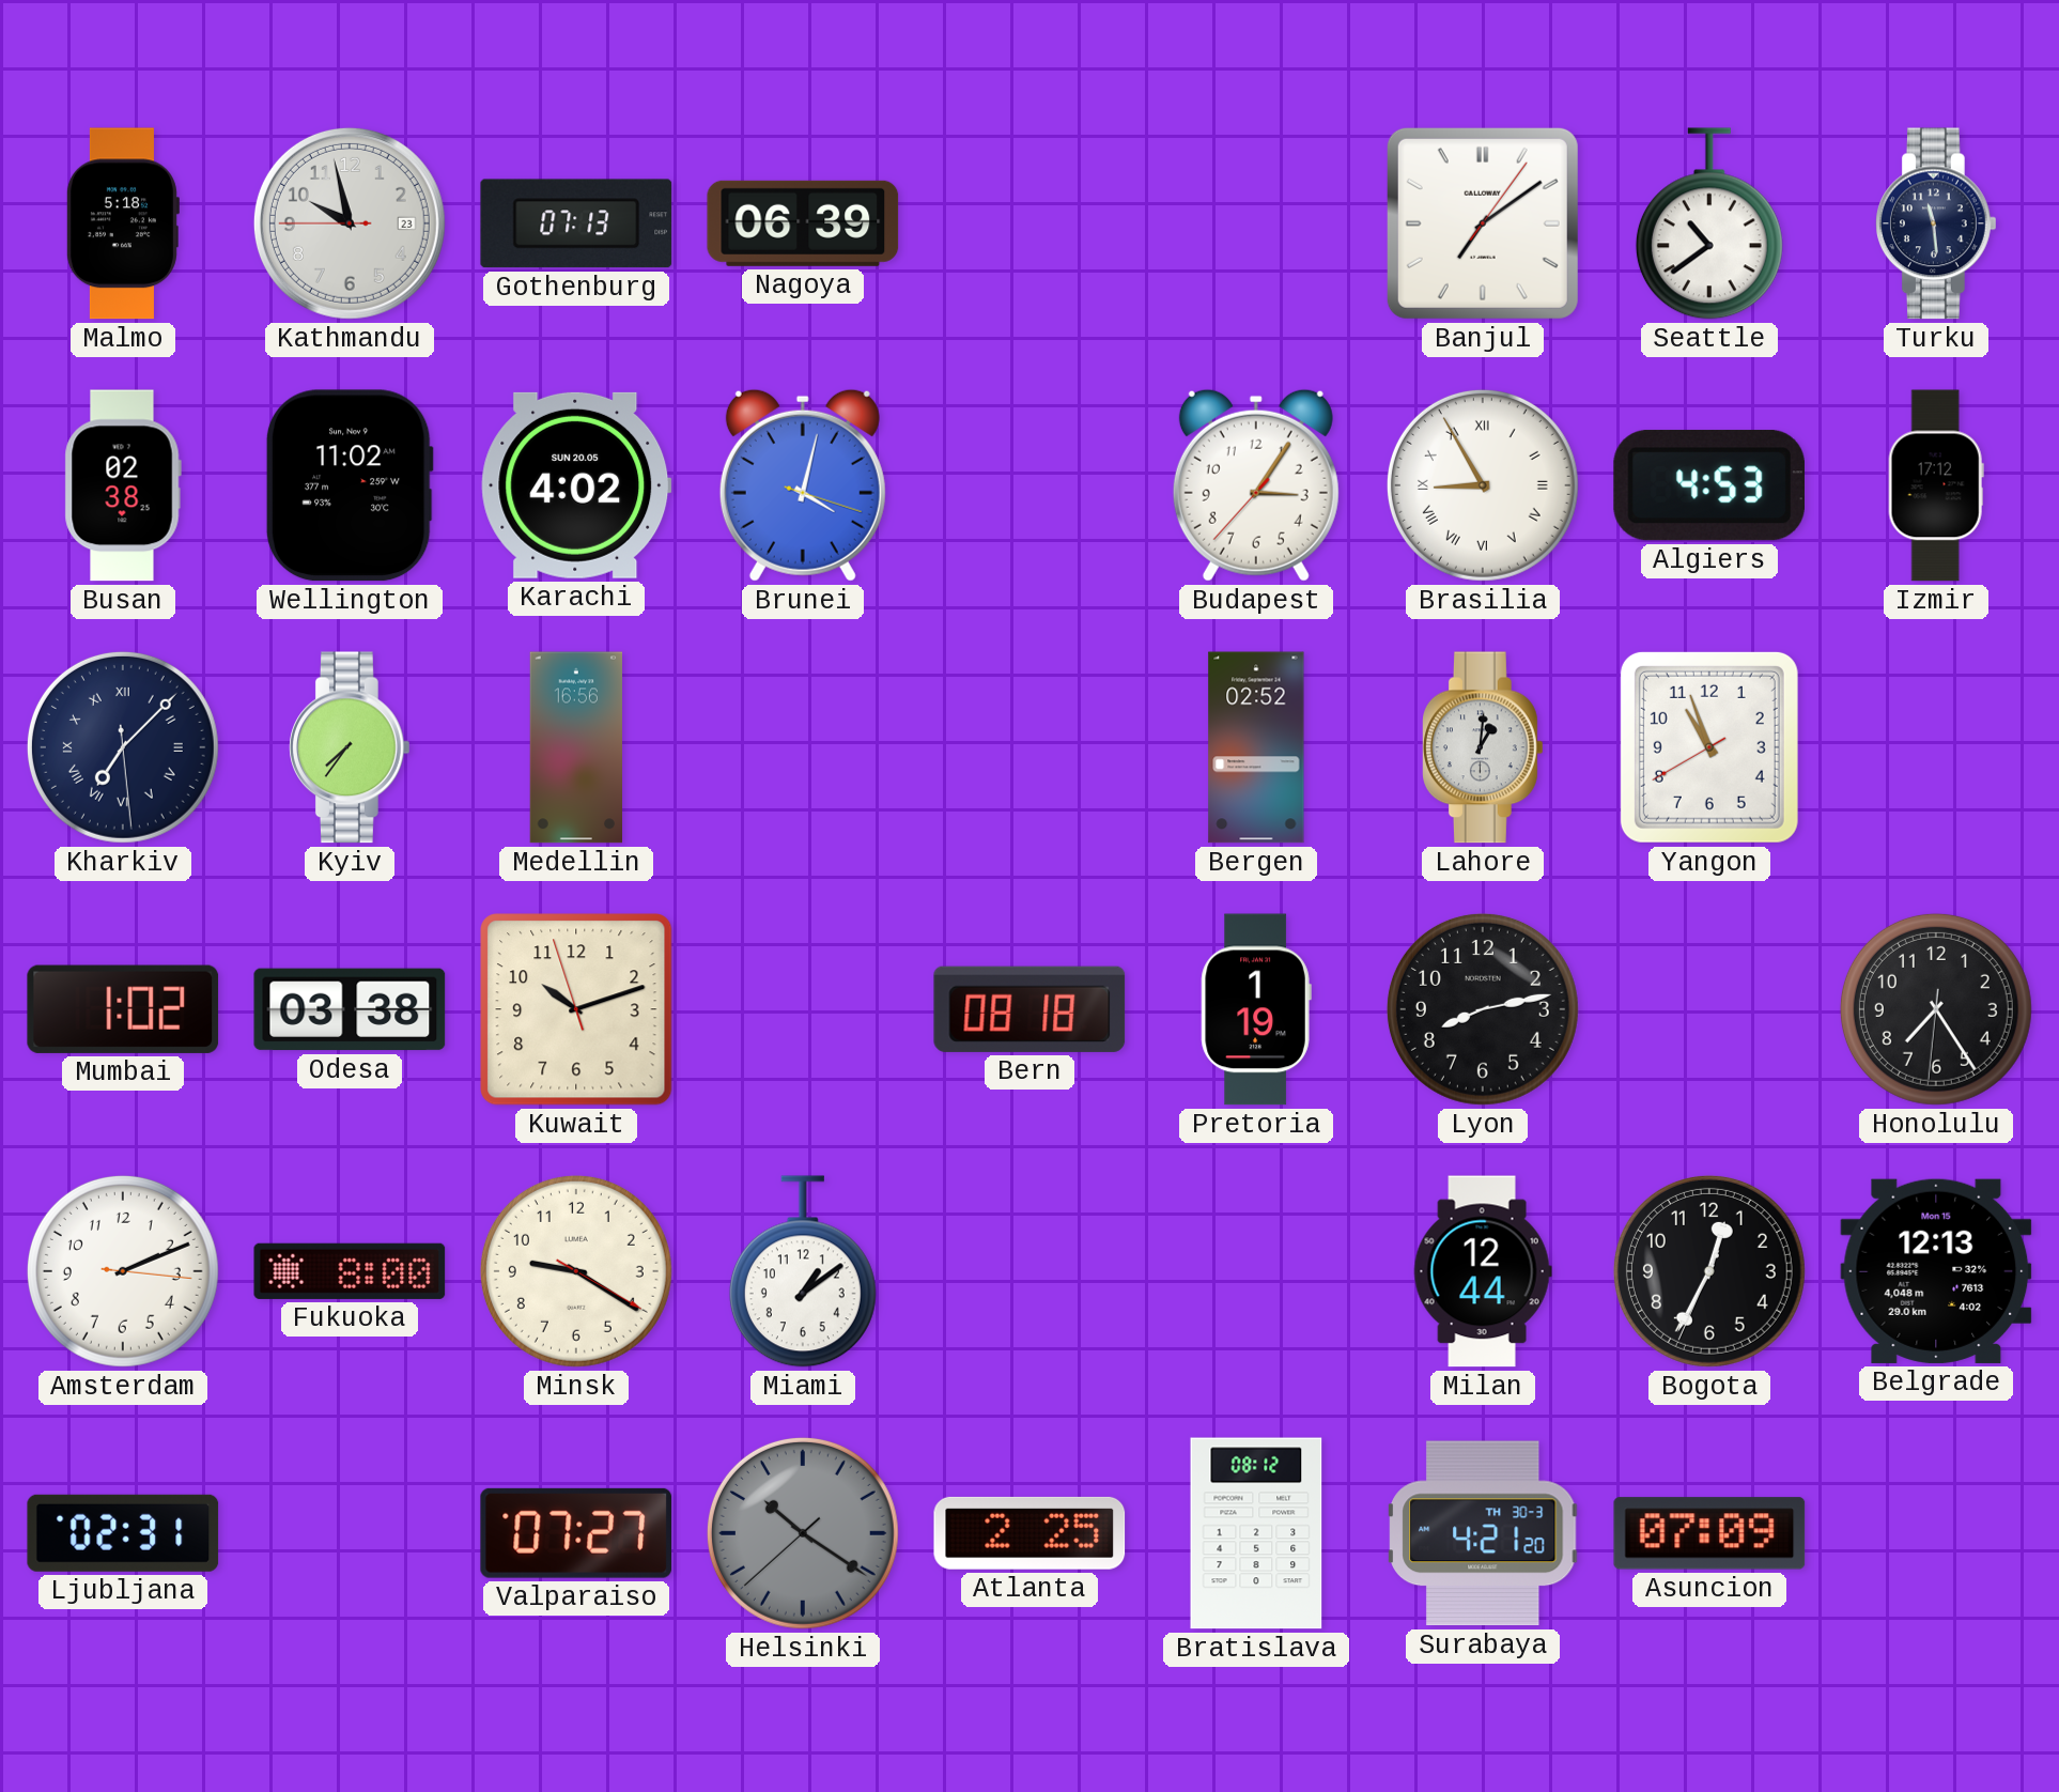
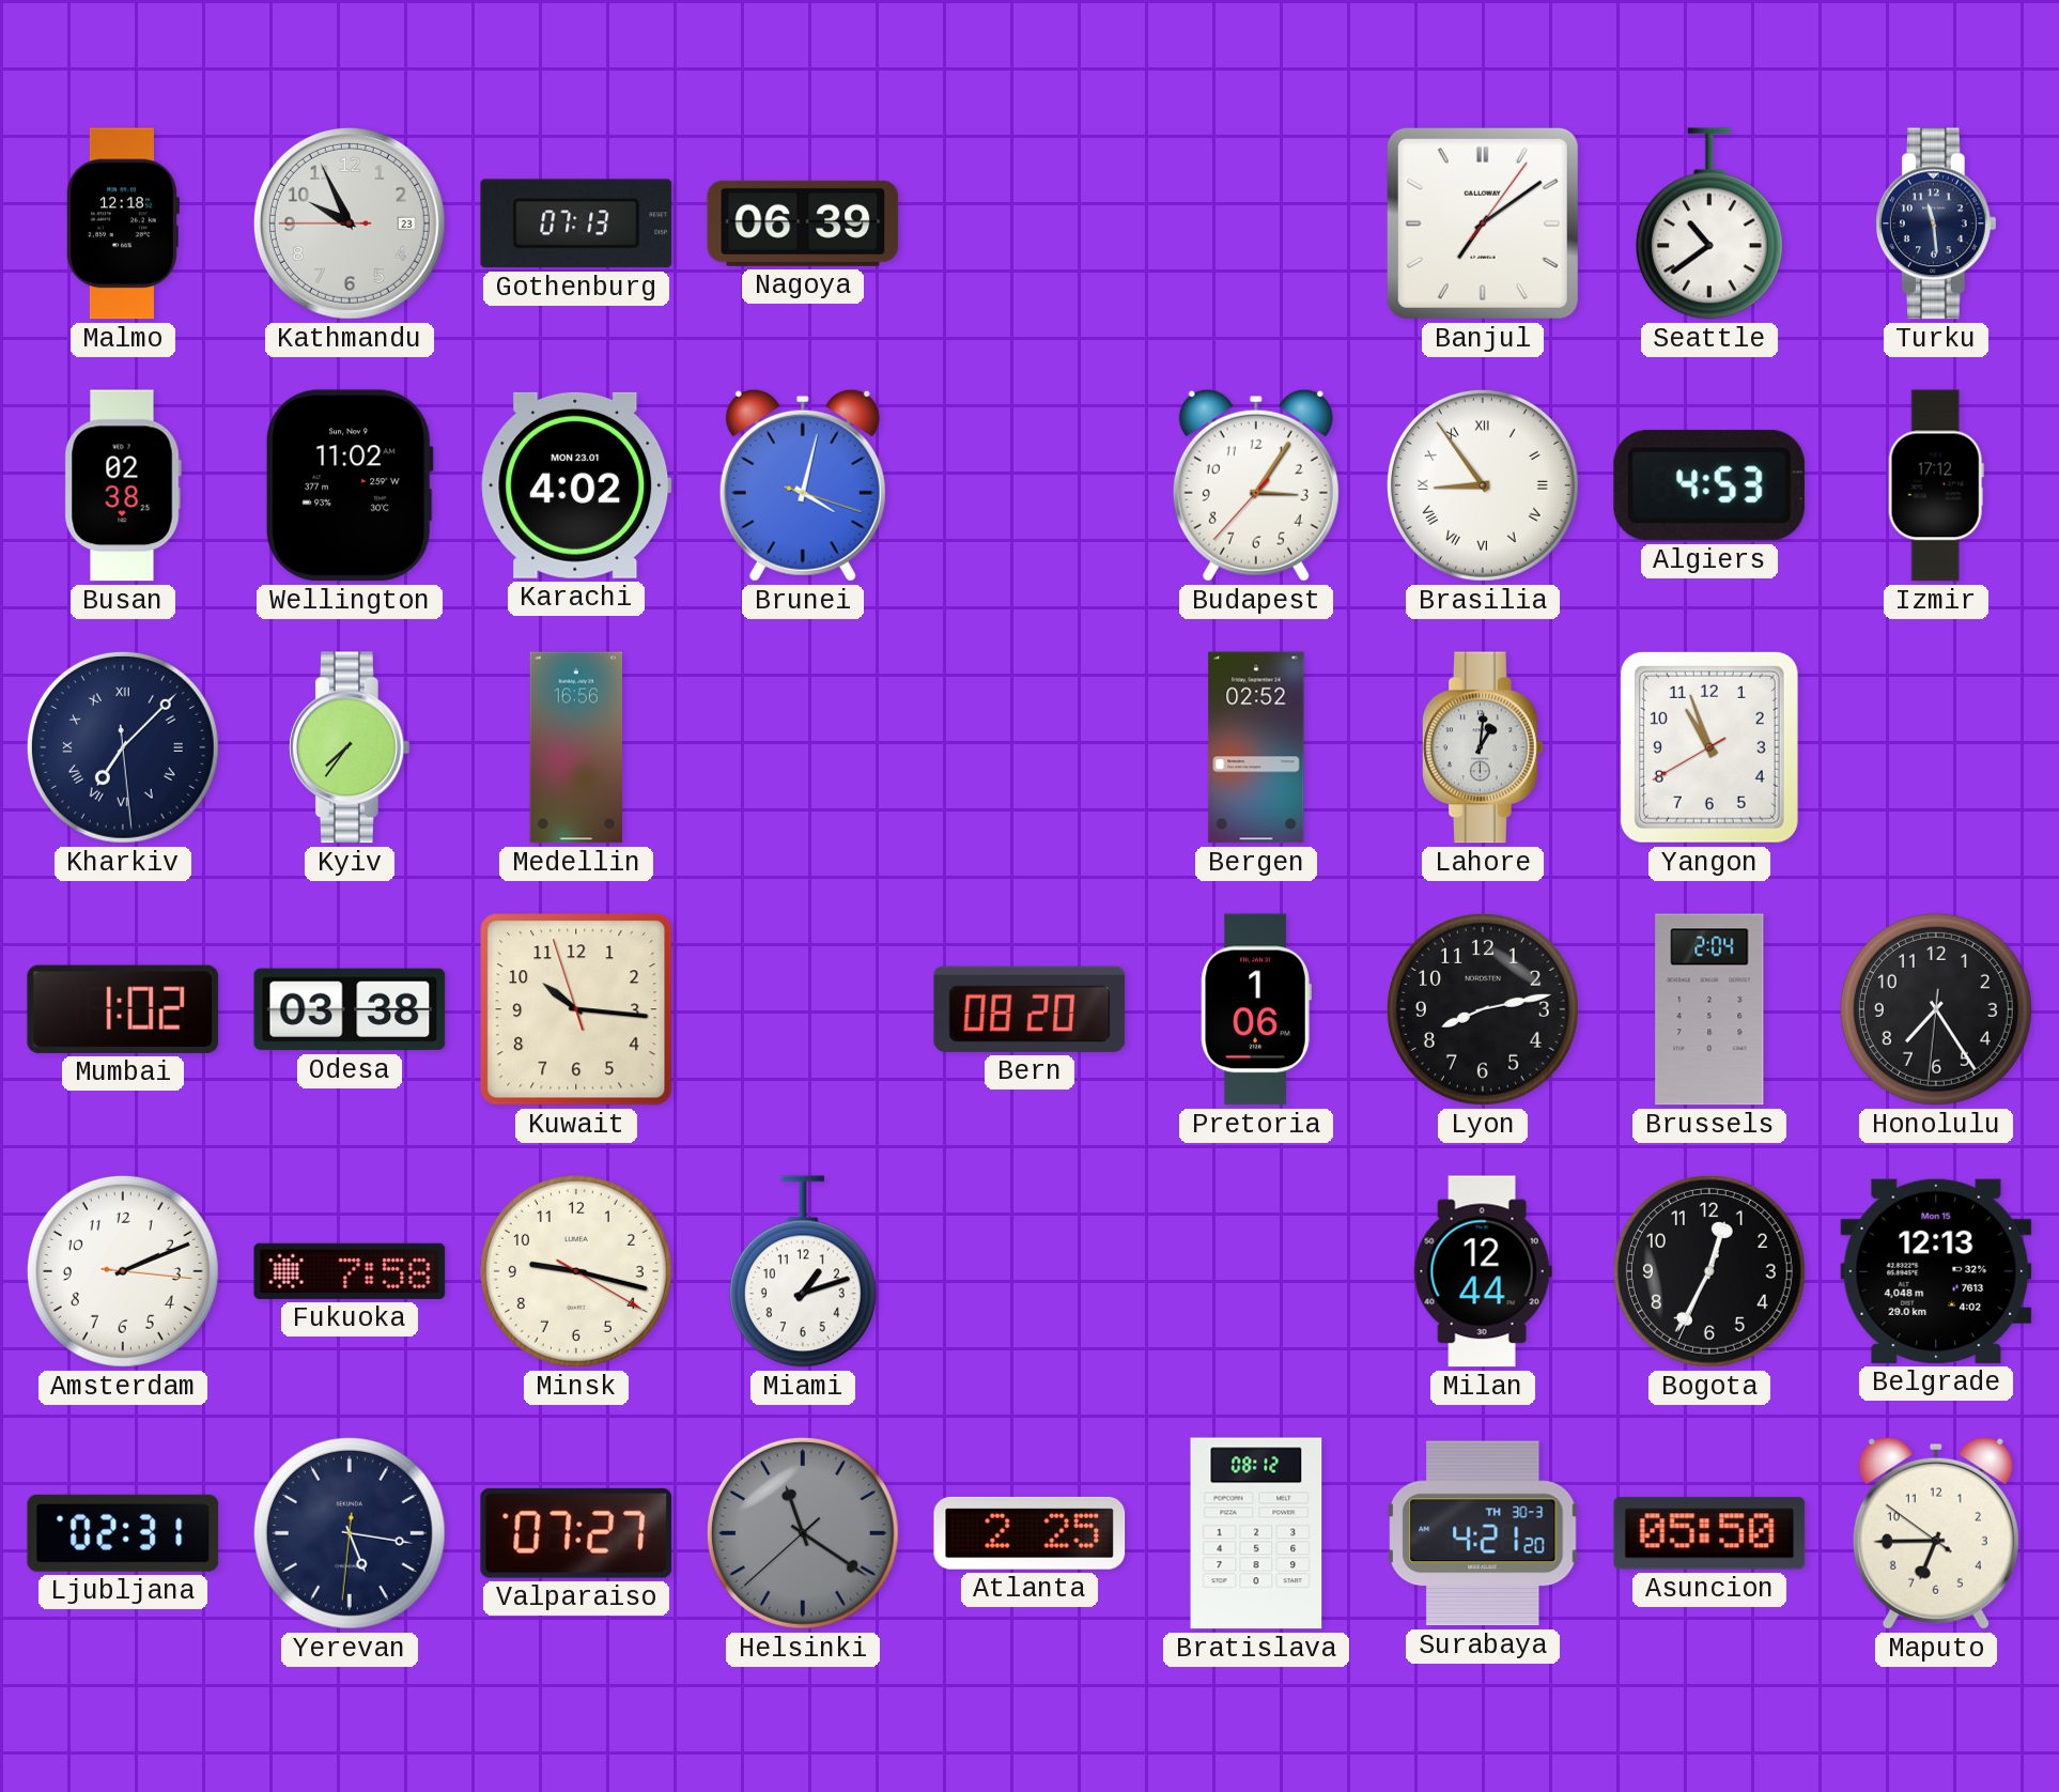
Malmo: 5:18 -> 12:18 (122, 223)
Kathmandu: 9:57 -> 9:55 (350, 223)
Karachi date: SUN 20.05 -> MON 23.01 (576, 485)
Brasilia: 8:55 -> 8:54 (1483, 485)
Kuwait: 10:11 -> 10:15 (576, 1009)
Bern: 08:18 -> 08:20 (1029, 1009)
Pretoria: 1:19 -> 1:06 (1256, 1009)
Brussels: none -> 2:04 (1709, 1009)
Fukuoka: 8:00 -> 7:58 (350, 1271)
Minsk: 9:20 -> 9:17 (576, 1271)
Miami: 1:09 -> 1:12 (803, 1271)
Yerevan: none -> 5:16 (350, 1533)
Helsinki: 10:20 -> 11:20 (803, 1533)
Asuncion: 07:09 -> 05:50 (1709, 1533)
Maputo: none -> 6:44 (1936, 1533)
